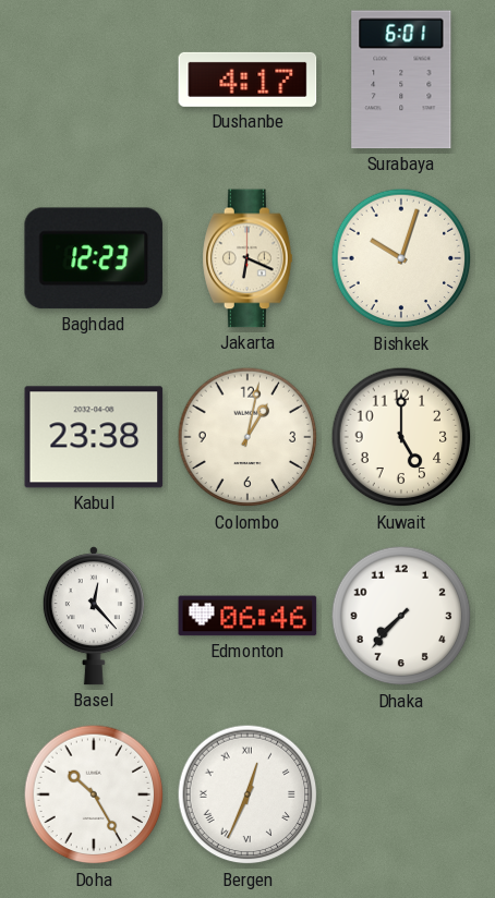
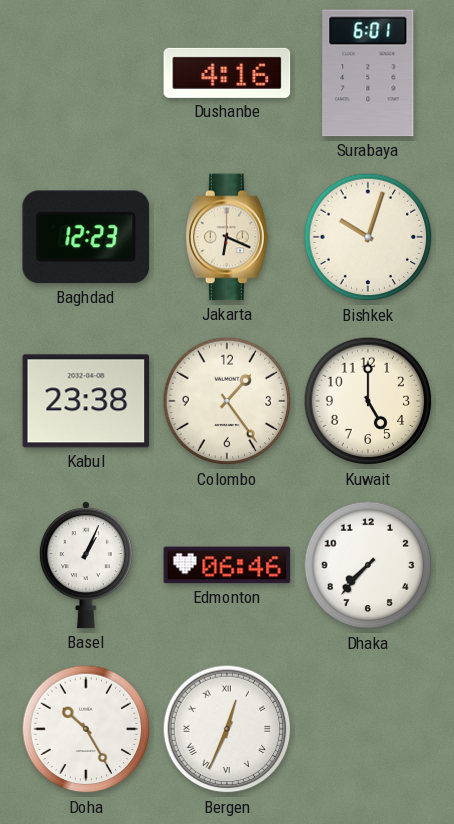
Dushanbe: 4:17 -> 4:16 (227, 73)
Colombo: 1:02 -> 1:24 (227, 401)
Basel: 12:23 -> 1:04 (86, 565)
